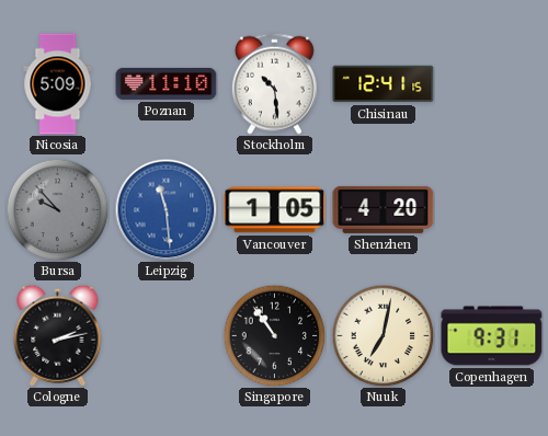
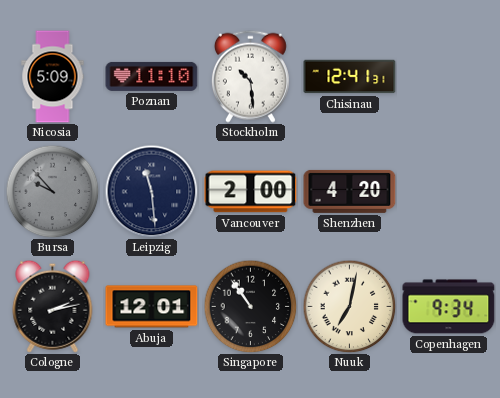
Chisinau: 12:41:15 -> 12:41:31 (350, 77)
Leipzig dial: blue -> navy (151, 191)
Vancouver: 1:05 -> 2:00 (251, 192)
Abuja: none -> 12:01 (152, 307)
Copenhagen: 9:31 -> 9:34 (449, 307)
